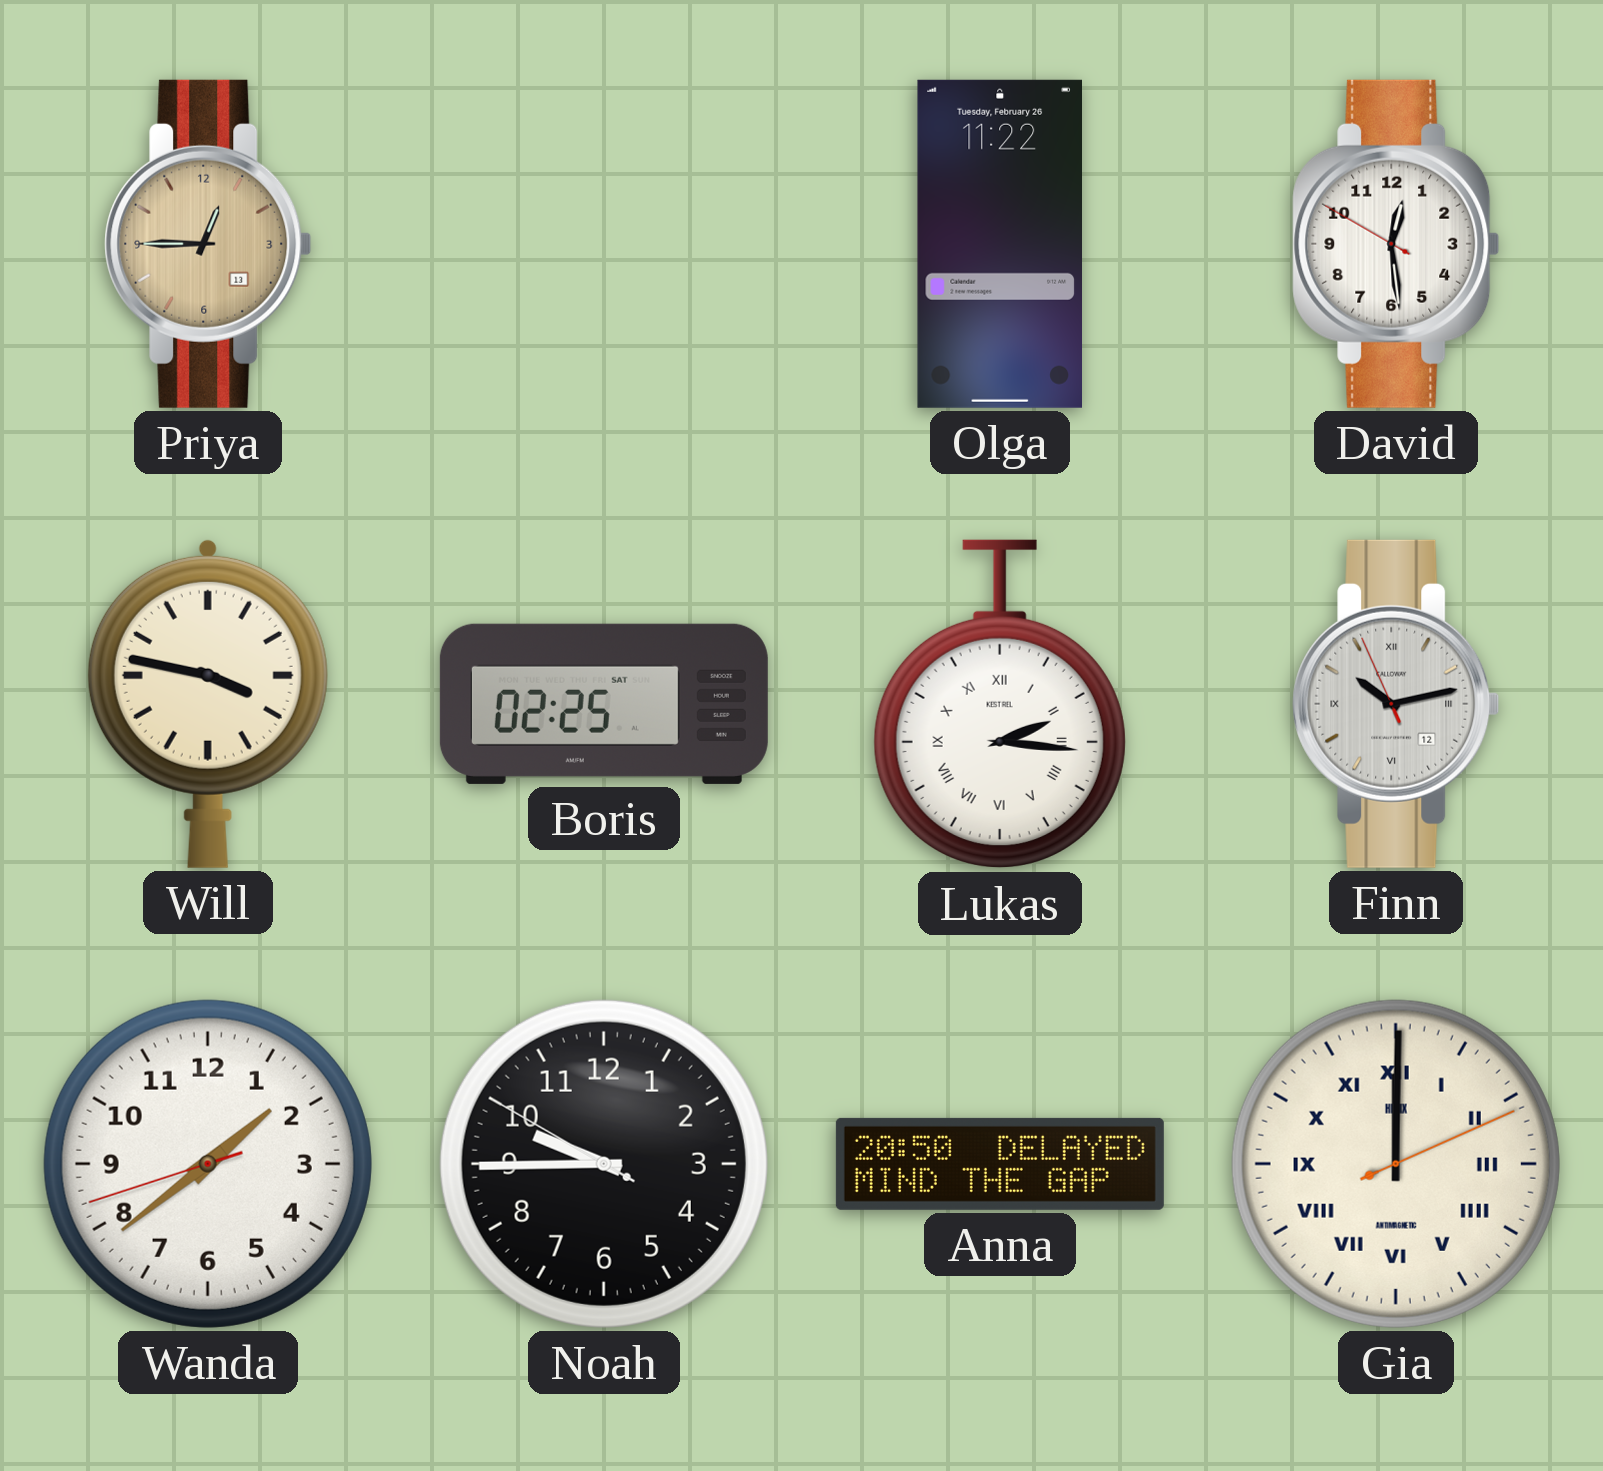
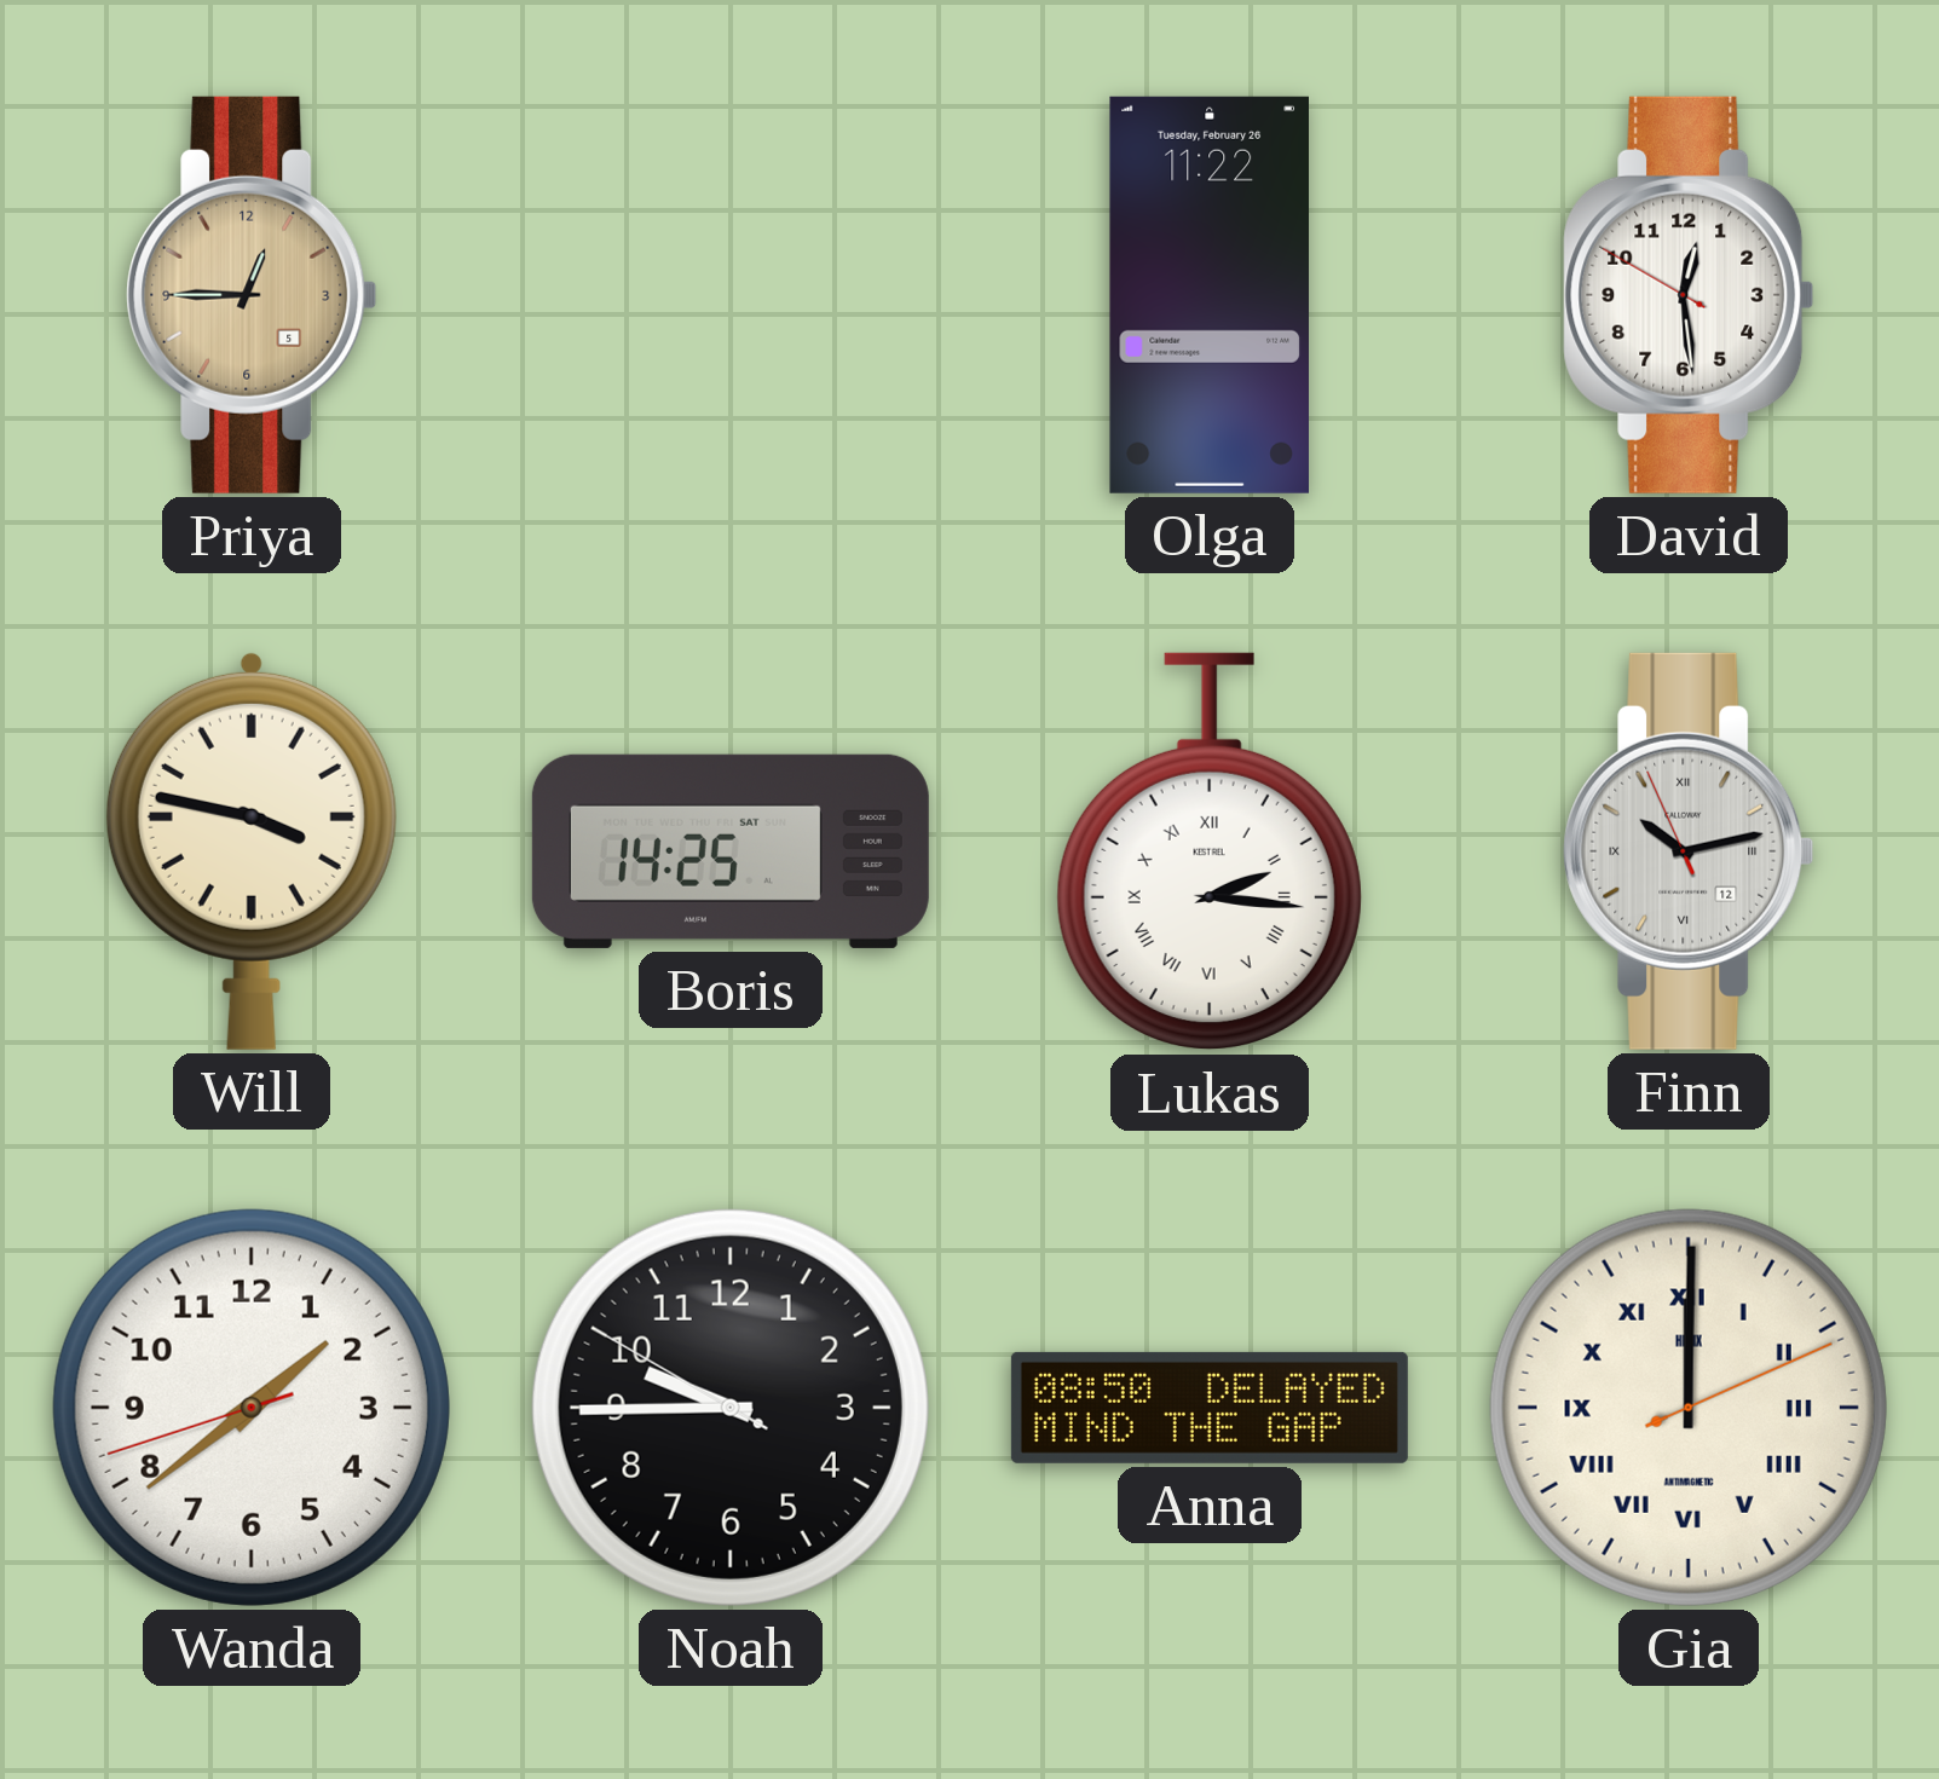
Priya date: 13 -> 5 (252, 295)
Boris: 02:25 -> 14:25 (731, 851)
Anna: 20:50 -> 08:50 (1210, 1408)
